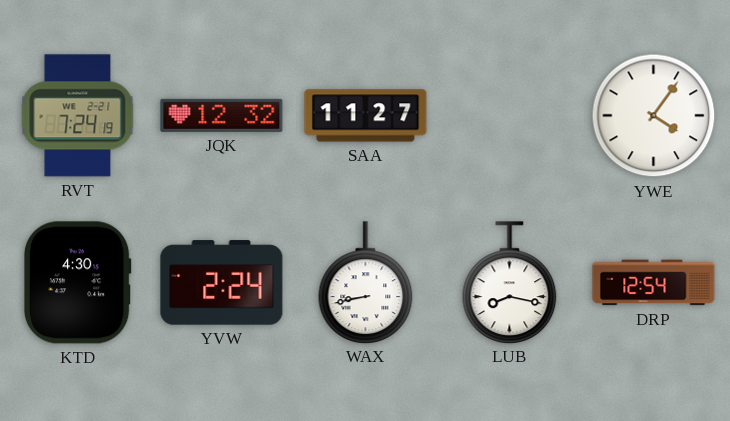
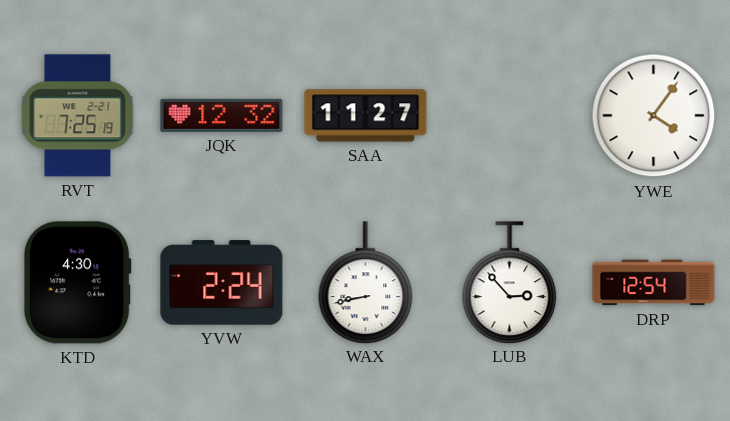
RVT: 7:24 -> 7:25 (78, 116)
LUB: 8:17 -> 2:53 (510, 282)
